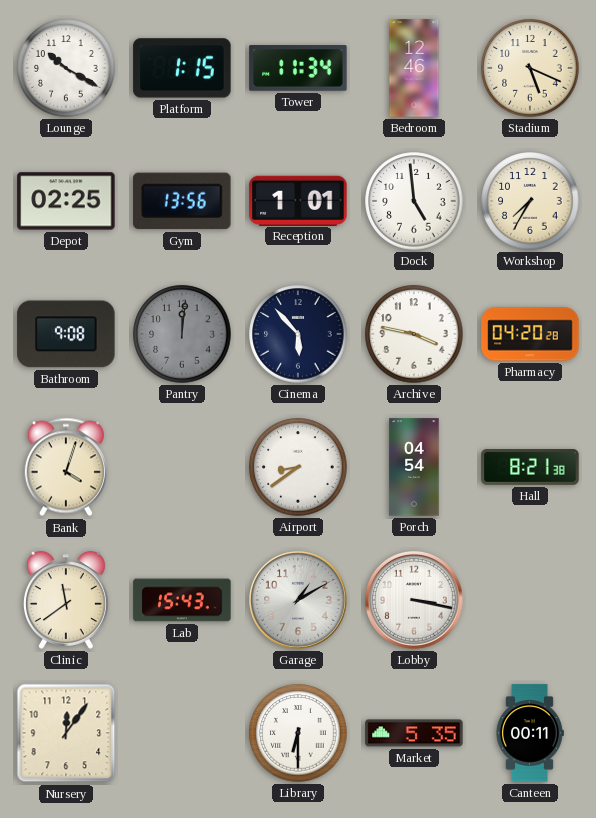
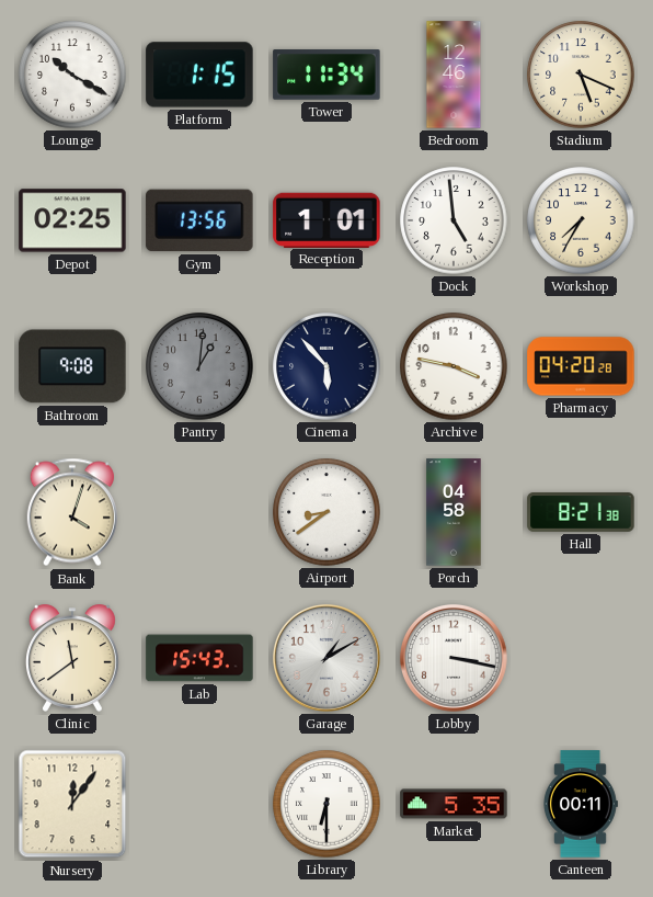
Pantry: 12:01 -> 1:01 (199, 366)
Porch: 04:54 -> 04:58 (454, 512)
